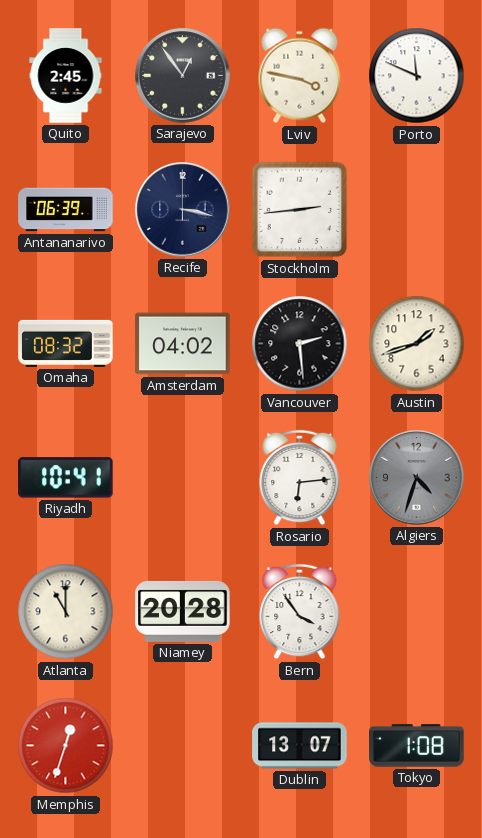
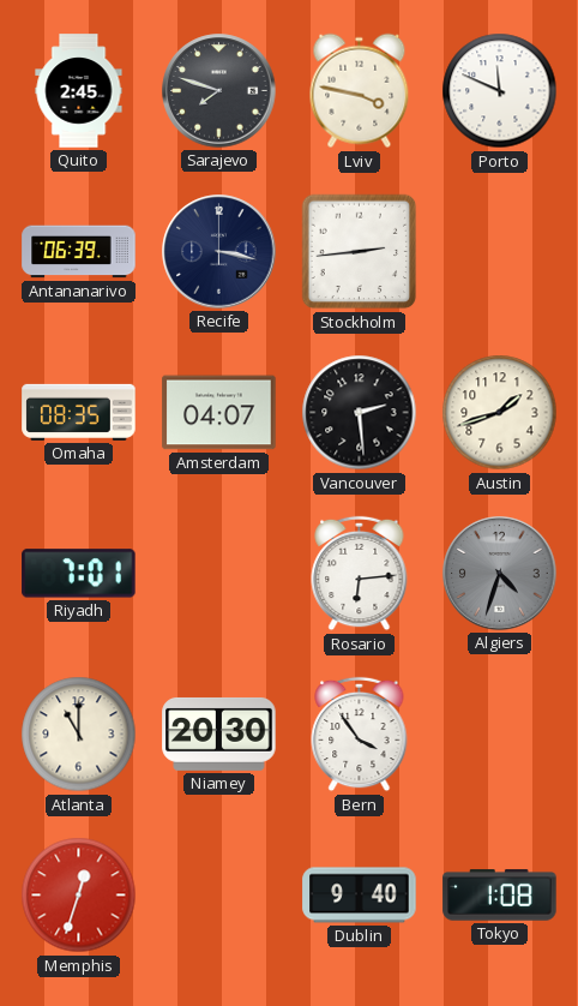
Sarajevo: 12:54 -> 7:48 (219, 91)
Omaha: 08:32 -> 08:35 (79, 412)
Amsterdam: 04:02 -> 04:07 (219, 413)
Riyadh: 10:41 -> 7:01 (79, 574)
Niamey: 20:28 -> 20:30 (219, 733)
Dublin: 13:07 -> 9:40 (360, 896)
